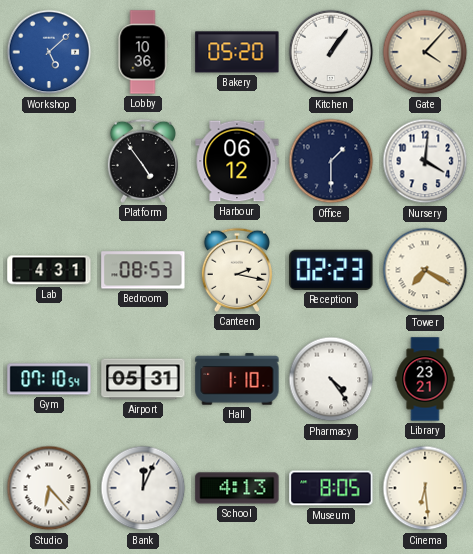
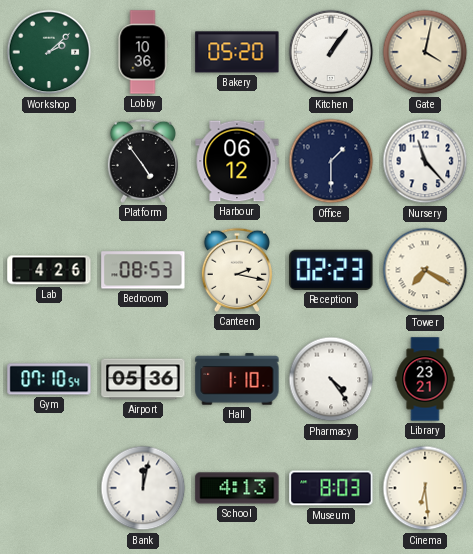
Workshop: 5:08 -> 2:08 (49, 52)
Workshop dial: blue -> green (49, 52)
Gate: 4:07 -> 4:02 (425, 52)
Nursery: 4:01 -> 11:23 (425, 161)
Lab: 4:31 -> 4:26 (49, 270)
Airport: 05:31 -> 05:36 (143, 379)
Studio: 6:23 -> none (49, 488)
Bank: 12:04 -> 12:02 (143, 488)
Museum: 8:05 -> 8:03 (331, 488)
